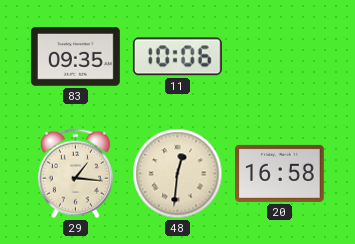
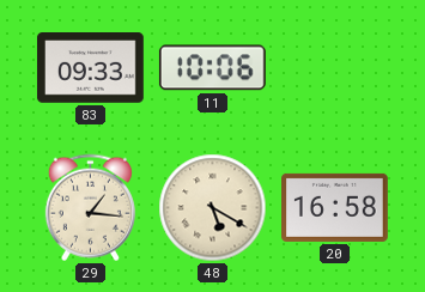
83: 09:35 -> 09:33 (90, 68)
48: 12:31 -> 5:20 (213, 208)
